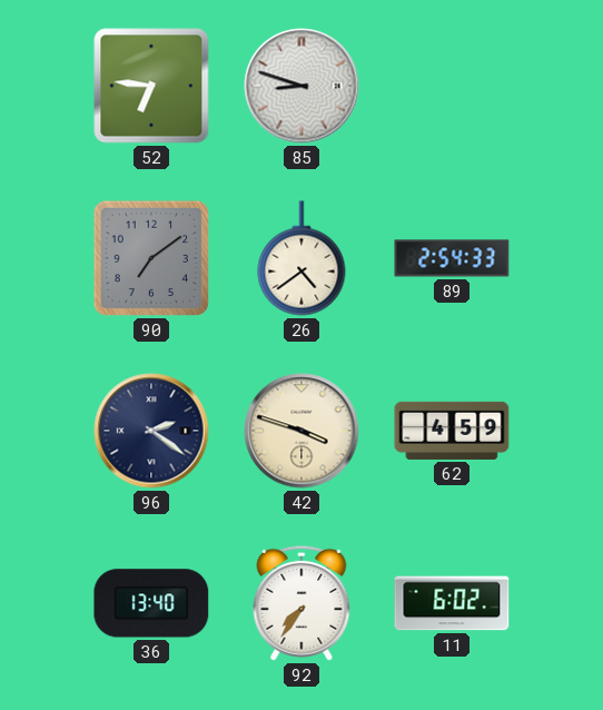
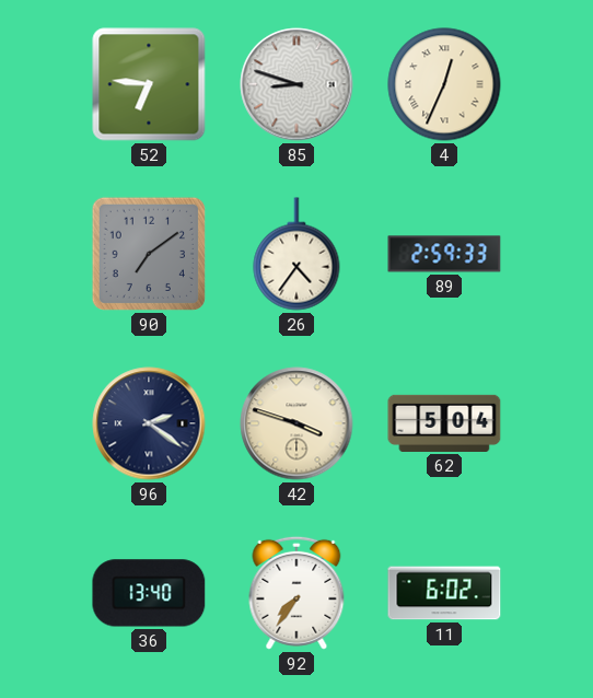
4: none -> 12:34 (444, 84)
26: 4:39 -> 4:36 (296, 254)
89: 2:54 -> 2:59 (444, 254)
62: 4:59 -> 5:04 (444, 423)
